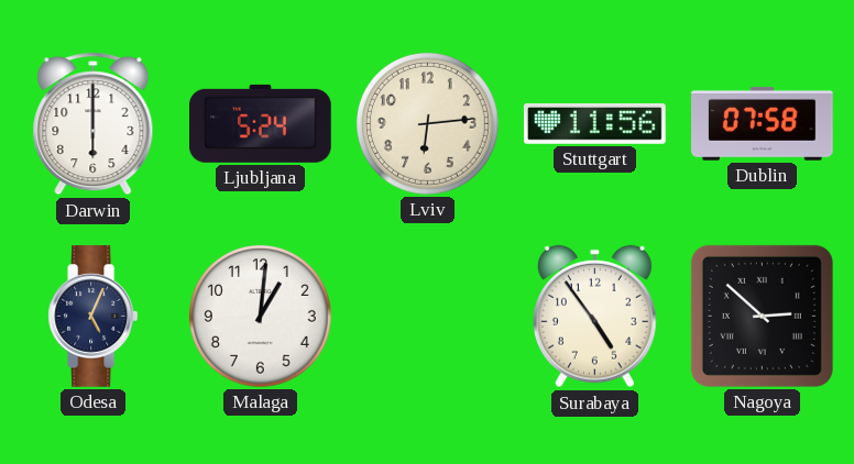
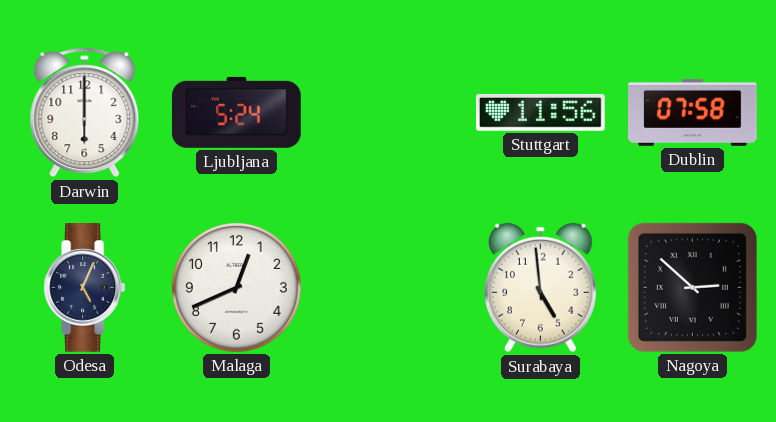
Lviv: 6:14 -> none (427, 123)
Malaga: 1:01 -> 12:41 (236, 287)
Surabaya: 4:54 -> 4:59 (540, 288)
